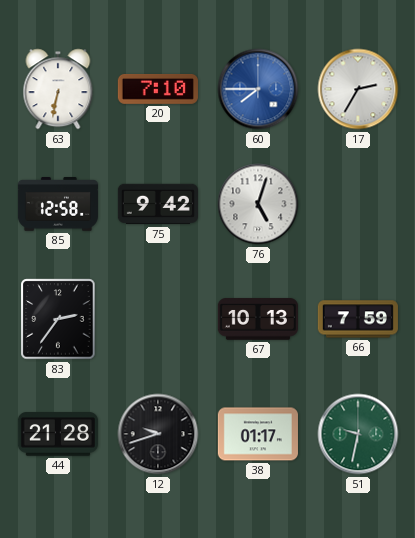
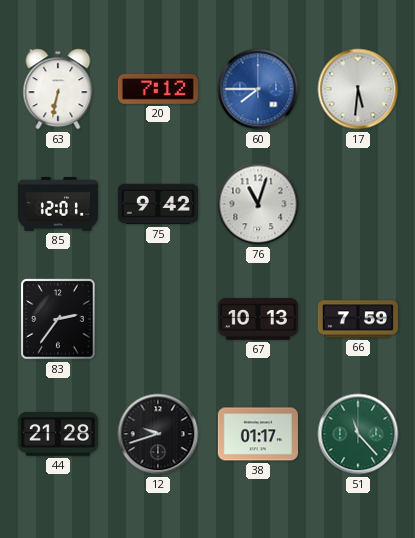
20: 7:10 -> 7:12 (158, 89)
17: 2:35 -> 5:31 (358, 89)
85: 12:58 -> 12:01 (58, 204)
76: 5:03 -> 11:03 (258, 204)
51: 9:32 -> 11:23 (358, 434)
